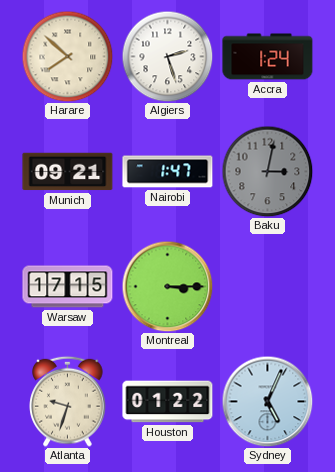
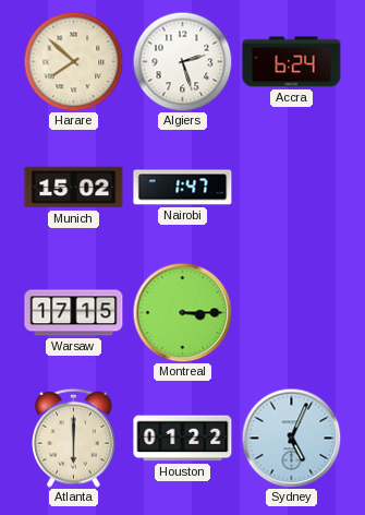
Accra: 1:24 -> 6:24 (292, 62)
Munich: 09:21 -> 15:02 (74, 188)
Baku: 3:02 -> none (267, 171)
Atlanta: 9:33 -> 6:00 (74, 438)
